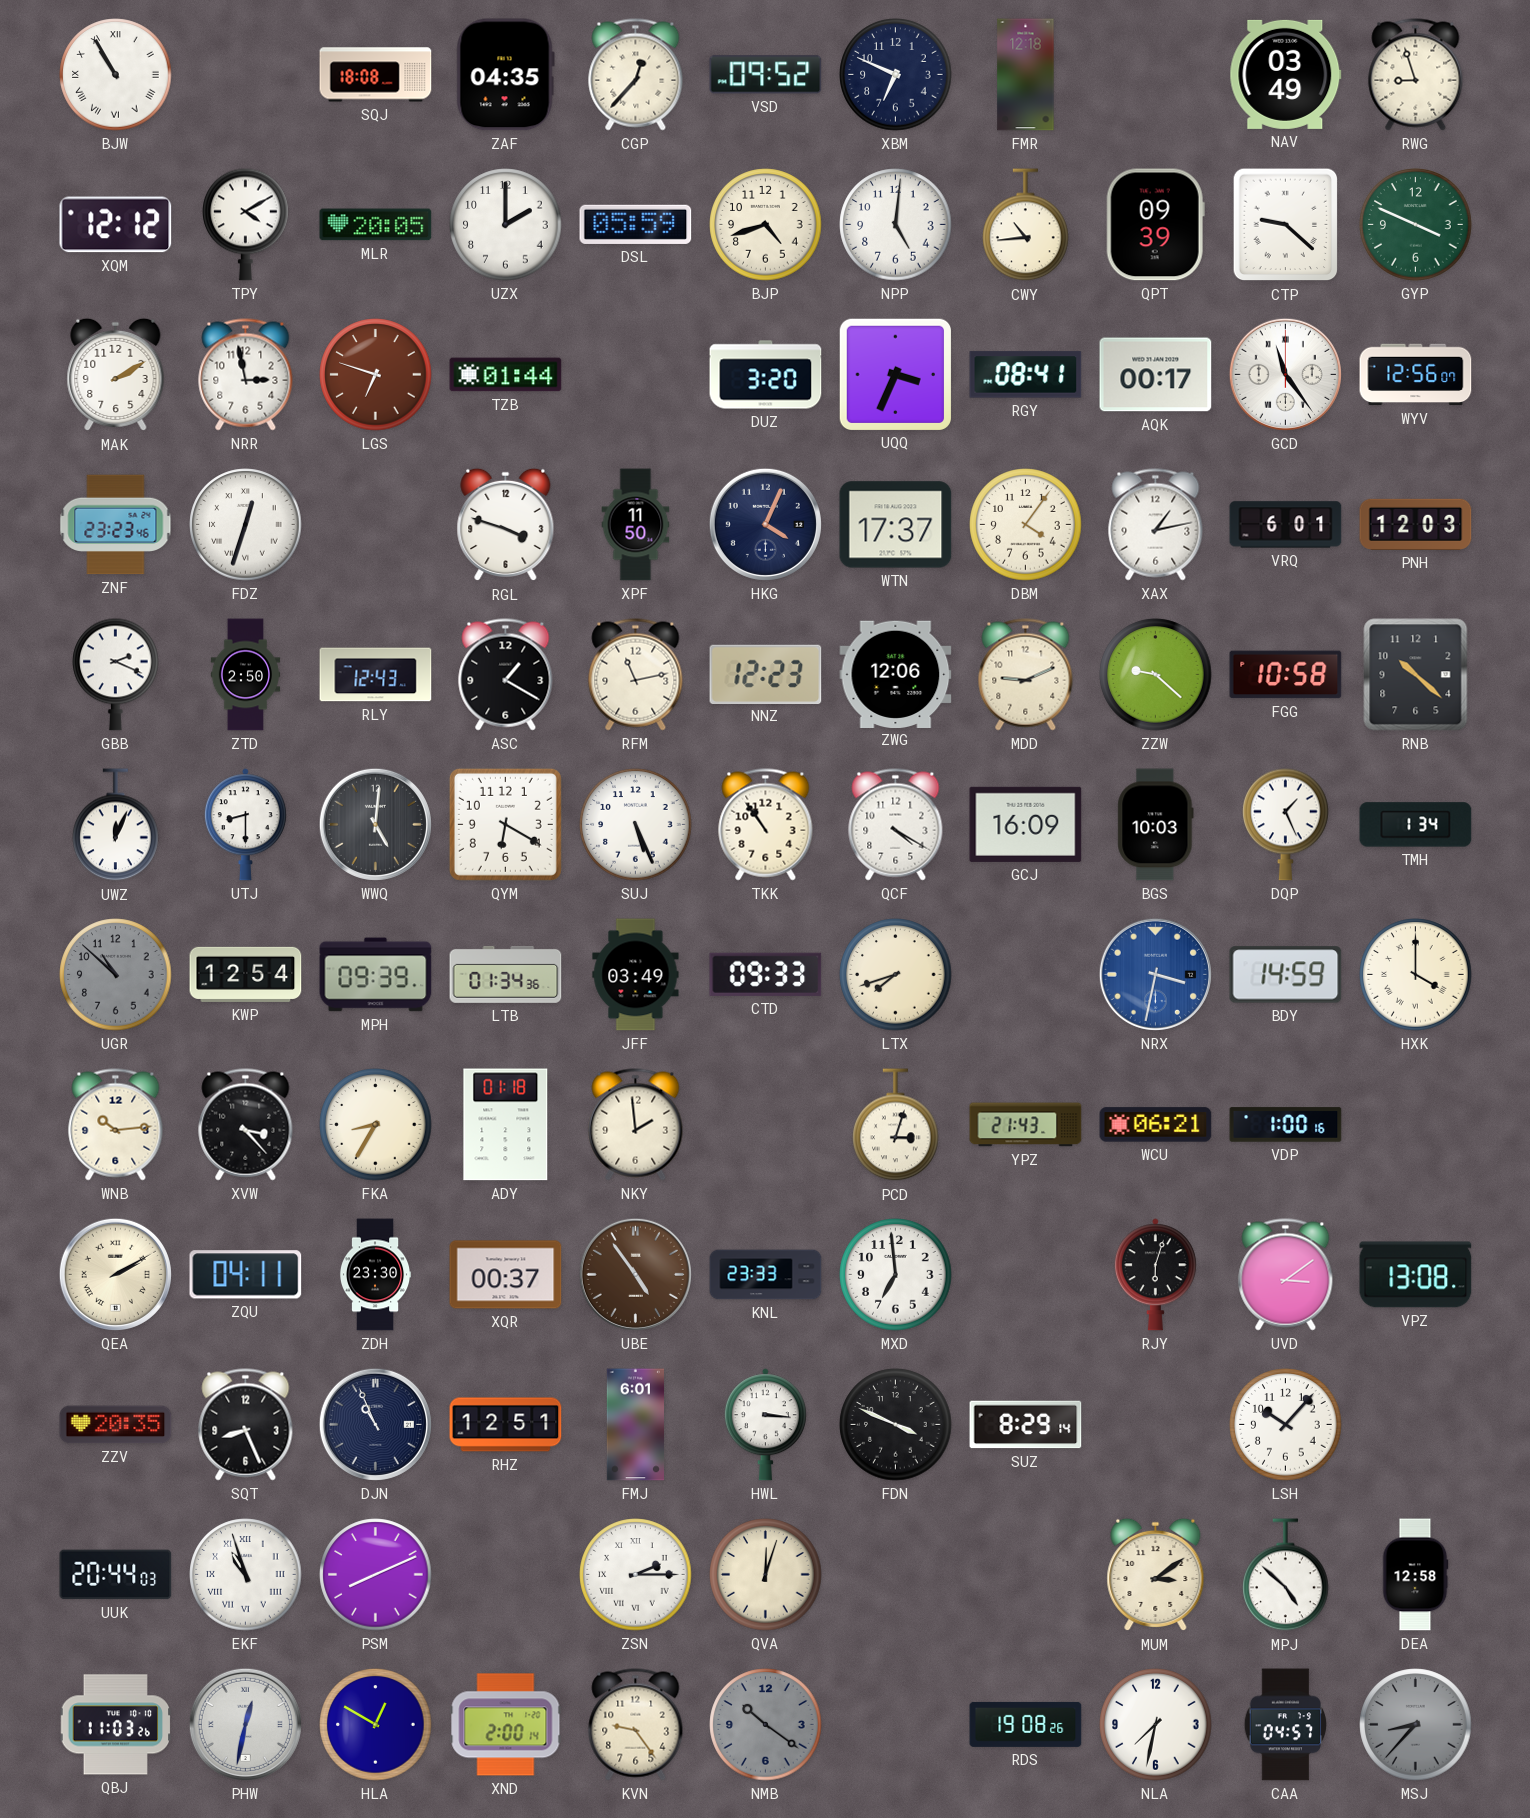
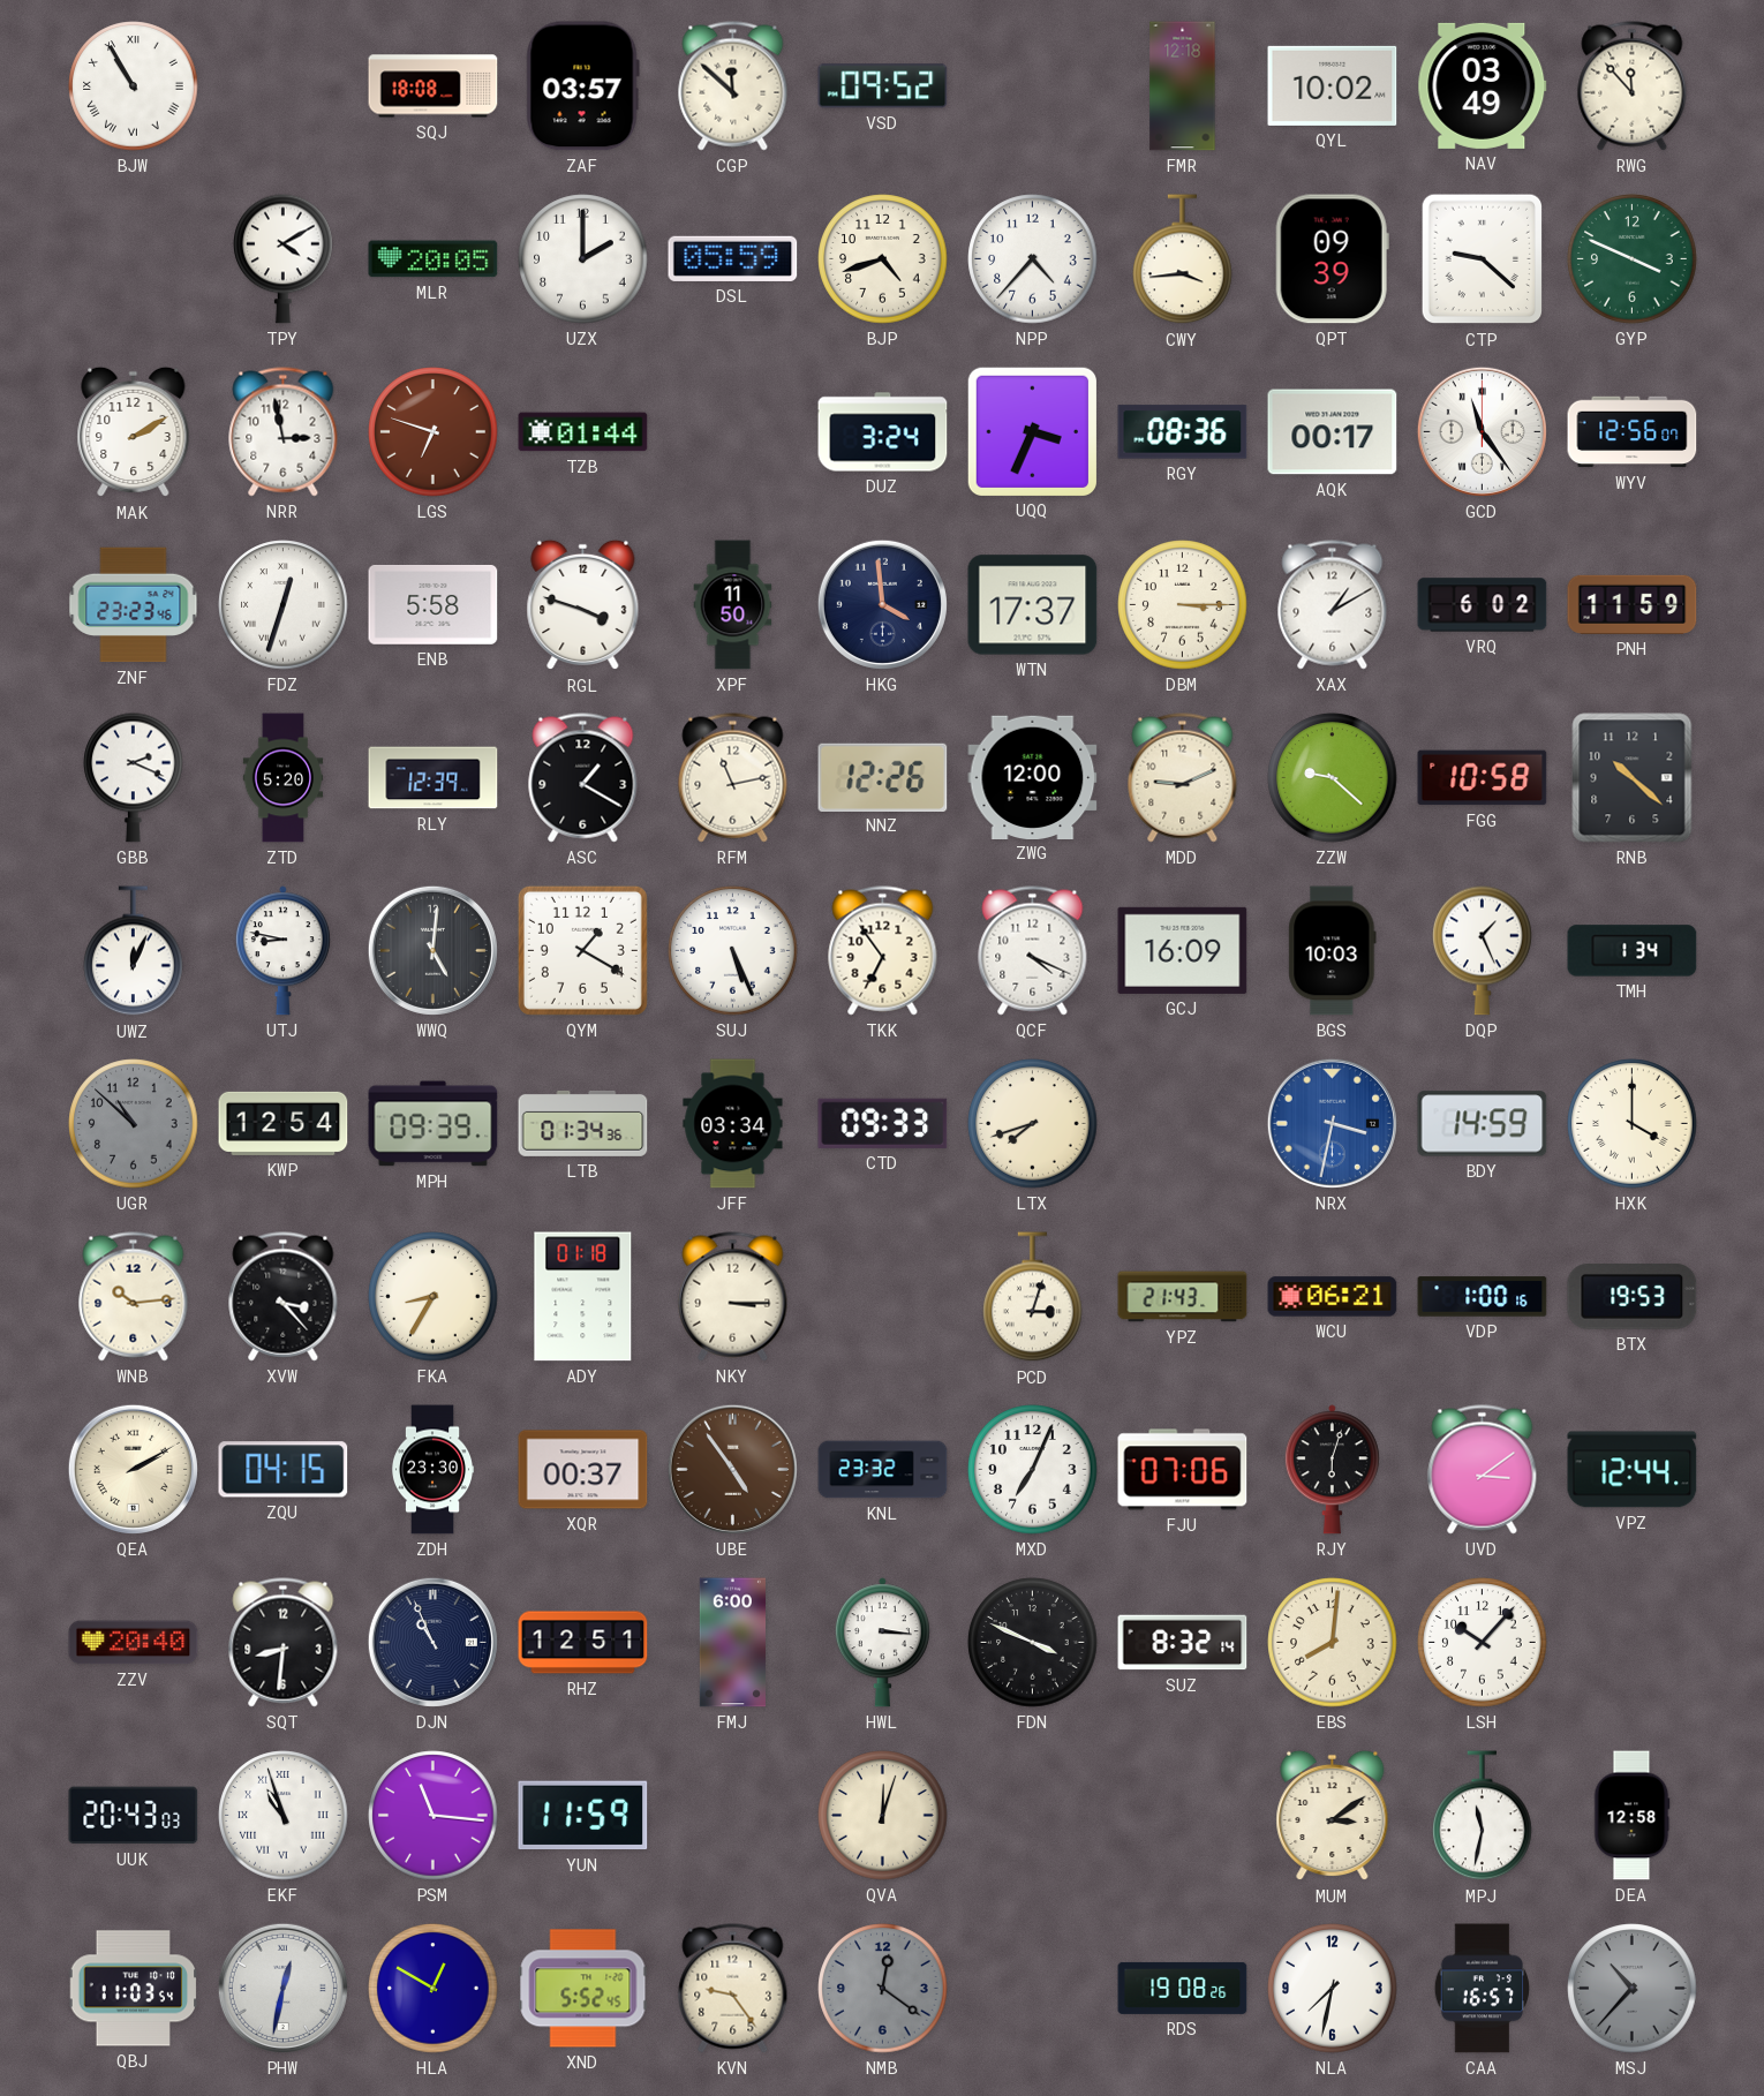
ZAF: 04:35 -> 03:57 (582, 86)
CGP: 12:37 -> 11:52 (733, 86)
XBM: 6:49 -> none (896, 75)
QYL: none -> 10:02 (1333, 85)
RWG: 8:57 -> 11:53 (1633, 86)
XQM: 12:12 -> none (116, 225)
NPP: 5:01 -> 4:37 (1033, 259)
CWY: 10:44 -> 3:44 (1183, 259)
DUZ: 3:20 -> 3:24 (883, 432)
RGY: 08:41 -> 08:36 (1183, 432)
ENB: none -> 5:58 (434, 604)
HKG: 4:04 -> 3:59 (882, 604)
DBM: 4:06 -> 3:15 (1183, 605)
XAX: 1:13 -> 1:10 (1333, 605)
VRQ: 6:01 -> 6:02 (1483, 605)
PNH: 12:03 -> 11:59 (1633, 604)
ZTD: 2:50 -> 5:20 (284, 778)
RLY: 12:43 -> 12:39 (434, 778)
NNZ: 12:23 -> 12:26 (883, 777)
ZWG: 12:06 -> 12:00 (1033, 777)
UTJ: 8:30 -> 8:47 (282, 951)
QYM: 6:20 -> 1:20 (582, 950)
TKK: 10:54 -> 6:54 (883, 951)
QCF: 4:20 -> 4:19 (1033, 951)
JFF: 03:49 -> 03:34 (733, 1124)
NKY: 1:59 -> 3:15 (733, 1297)
BTX: none -> 19:53 (1633, 1297)
ZQU: 04:11 -> 04:15 (284, 1470)
KNL: 23:33 -> 23:32 (883, 1470)
MXD: 6:59 -> 7:04 (1033, 1470)
FJU: none -> 07:06 (1183, 1470)
VPZ: 13:08 -> 12:44 (1633, 1470)
ZZV: 20:35 -> 20:40 (134, 1643)
SQT: 8:26 -> 8:31 (284, 1643)
FMJ: 6:01 -> 6:00 (732, 1643)
SUZ: 8:29 -> 8:32 (1183, 1643)
EBS: none -> 8:01 (1333, 1643)
UUK: 20:44 -> 20:43 (134, 1816)
PSM: 8:11 -> 11:16 (434, 1816)
YUN: none -> 11:59 (583, 1816)
ZSN: 2:15 -> none (636, 1575)
MPJ: 4:52 -> 11:32 (1483, 1816)
QBJ: 11:03:26 -> 11:03:54 (134, 1989)
XND: 2:00 -> 5:52 (583, 1989)
NMB: 10:21 -> 12:21 (883, 1989)
CAA: 04:57 -> 16:57 (1483, 1989)
MSJ: 8:37 -> 10:37 (1633, 1989)
